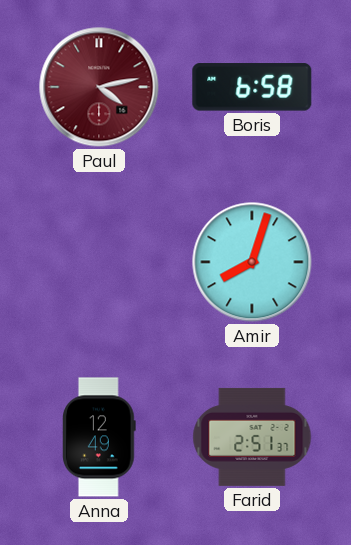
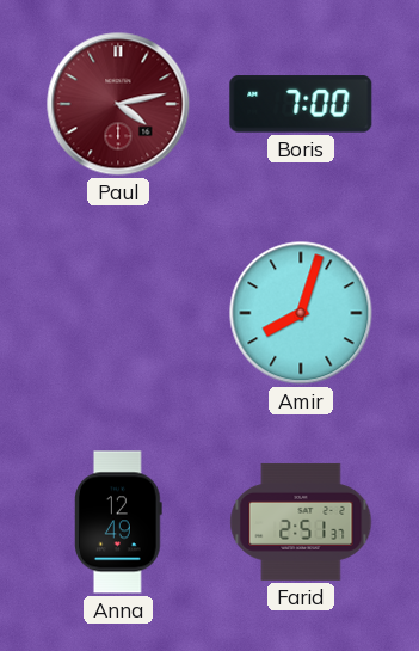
Boris: 6:58 -> 7:00 (301, 104)
